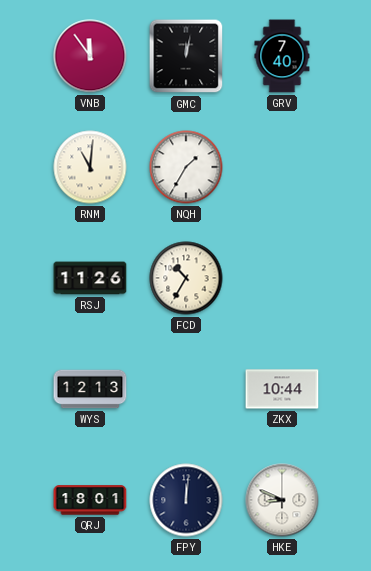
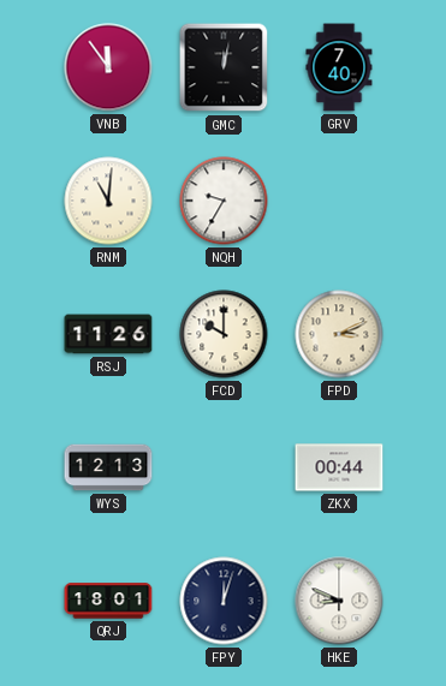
NQH: 1:35 -> 9:35 (224, 201)
FCD: 10:35 -> 10:00 (224, 334)
FPD: none -> 3:11 (339, 334)
ZKX: 10:44 -> 00:44 (339, 467)
FPY: 12:01 -> 12:03 (224, 601)
